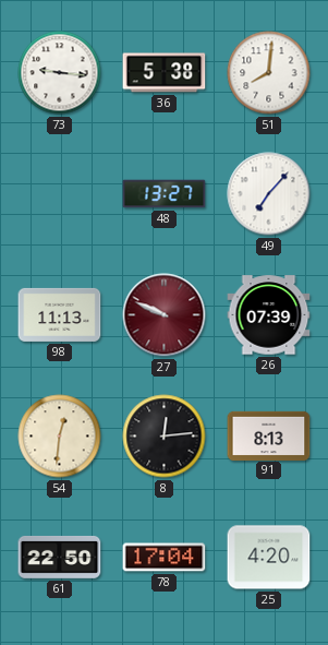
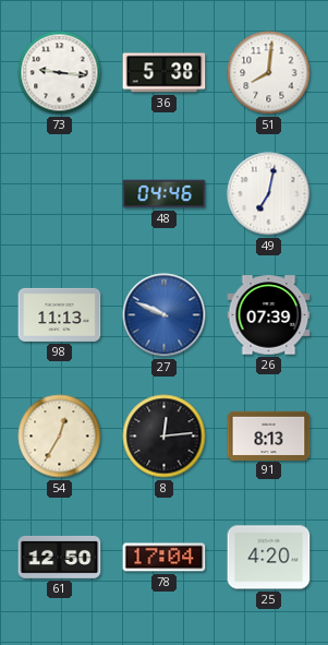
48: 13:27 -> 04:46 (165, 194)
49: 7:07 -> 7:02 (269, 194)
27 dial: burgundy -> blue (165, 315)
54: 12:31 -> 12:35 (60, 437)
61: 22:50 -> 12:50 (60, 557)
